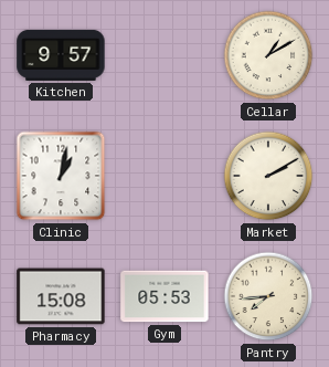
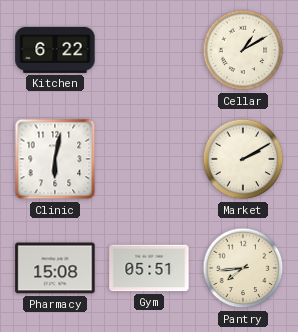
Kitchen: 9:57 -> 6:22 (55, 50)
Clinic: 1:02 -> 6:02 (55, 159)
Gym: 05:53 -> 05:51 (149, 268)
